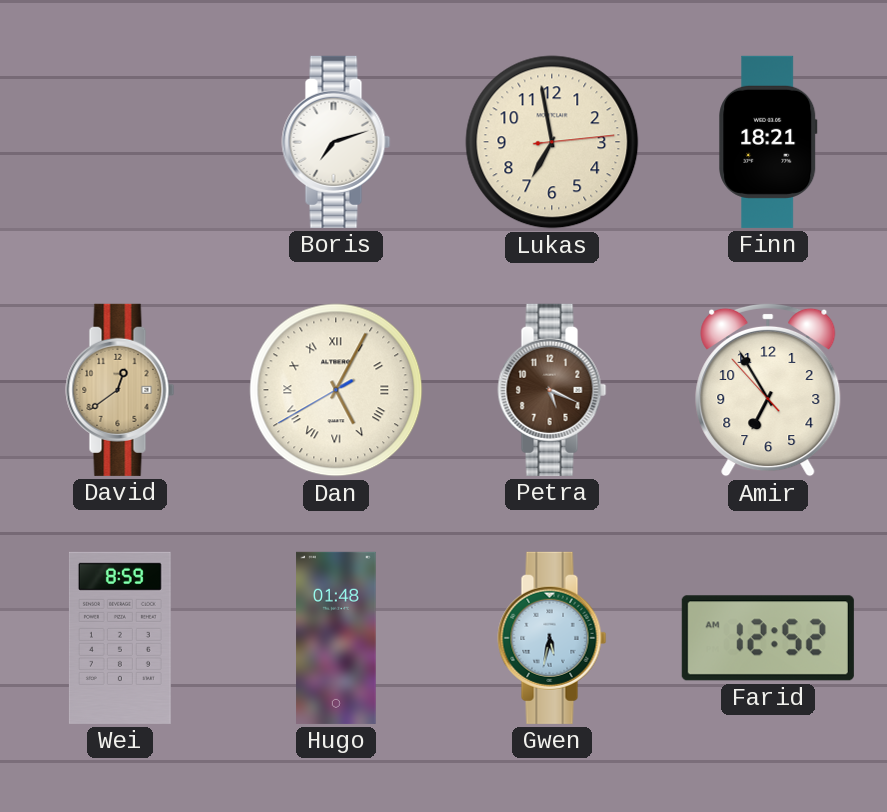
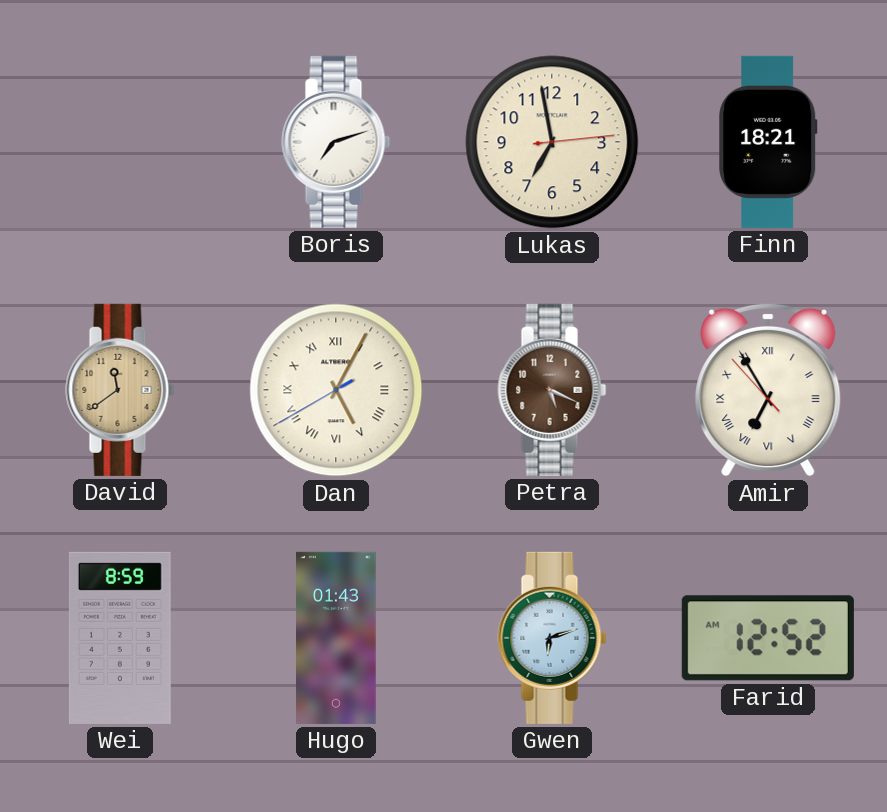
David: 12:39 -> 11:39 (120, 390)
Amir numerals: Arabic -> Roman (768, 390)
Hugo: 01:48 -> 01:43 (336, 638)
Gwen: 5:32 -> 6:12 (552, 638)
